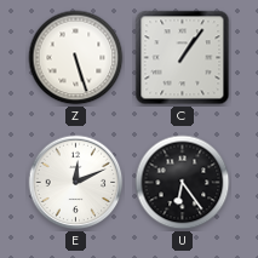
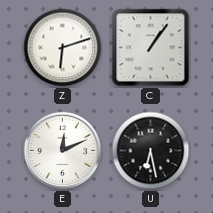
Z: 5:27 -> 6:12 (63, 48)
U: 6:24 -> 6:28 (151, 151)
